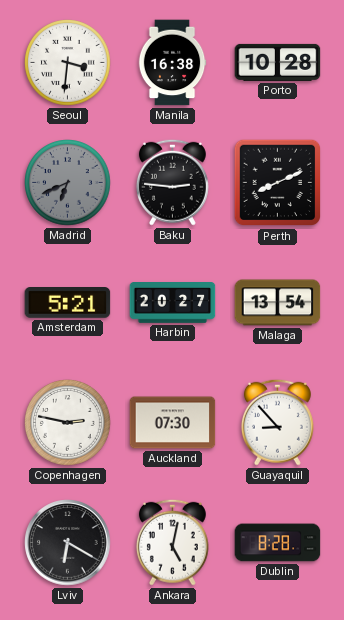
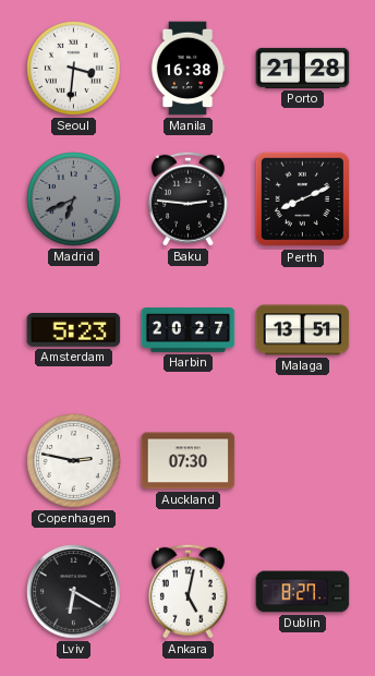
Porto: 10:28 -> 21:28 (303, 68)
Amsterdam: 5:21 -> 5:23 (74, 330)
Malaga: 13:54 -> 13:51 (303, 330)
Guayaquil: 8:53 -> none (277, 422)
Dublin: 8:28 -> 8:27 (303, 592)
